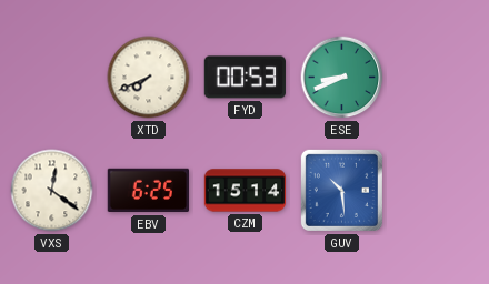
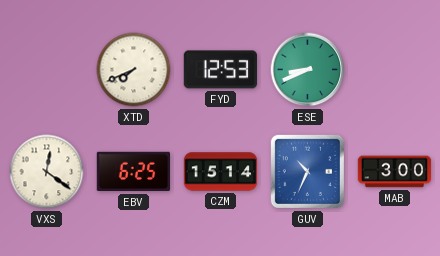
FYD: 00:53 -> 12:53 (220, 70)
GUV: 10:29 -> 10:34 (307, 171)
MAB: none -> 3:00 (395, 172)
